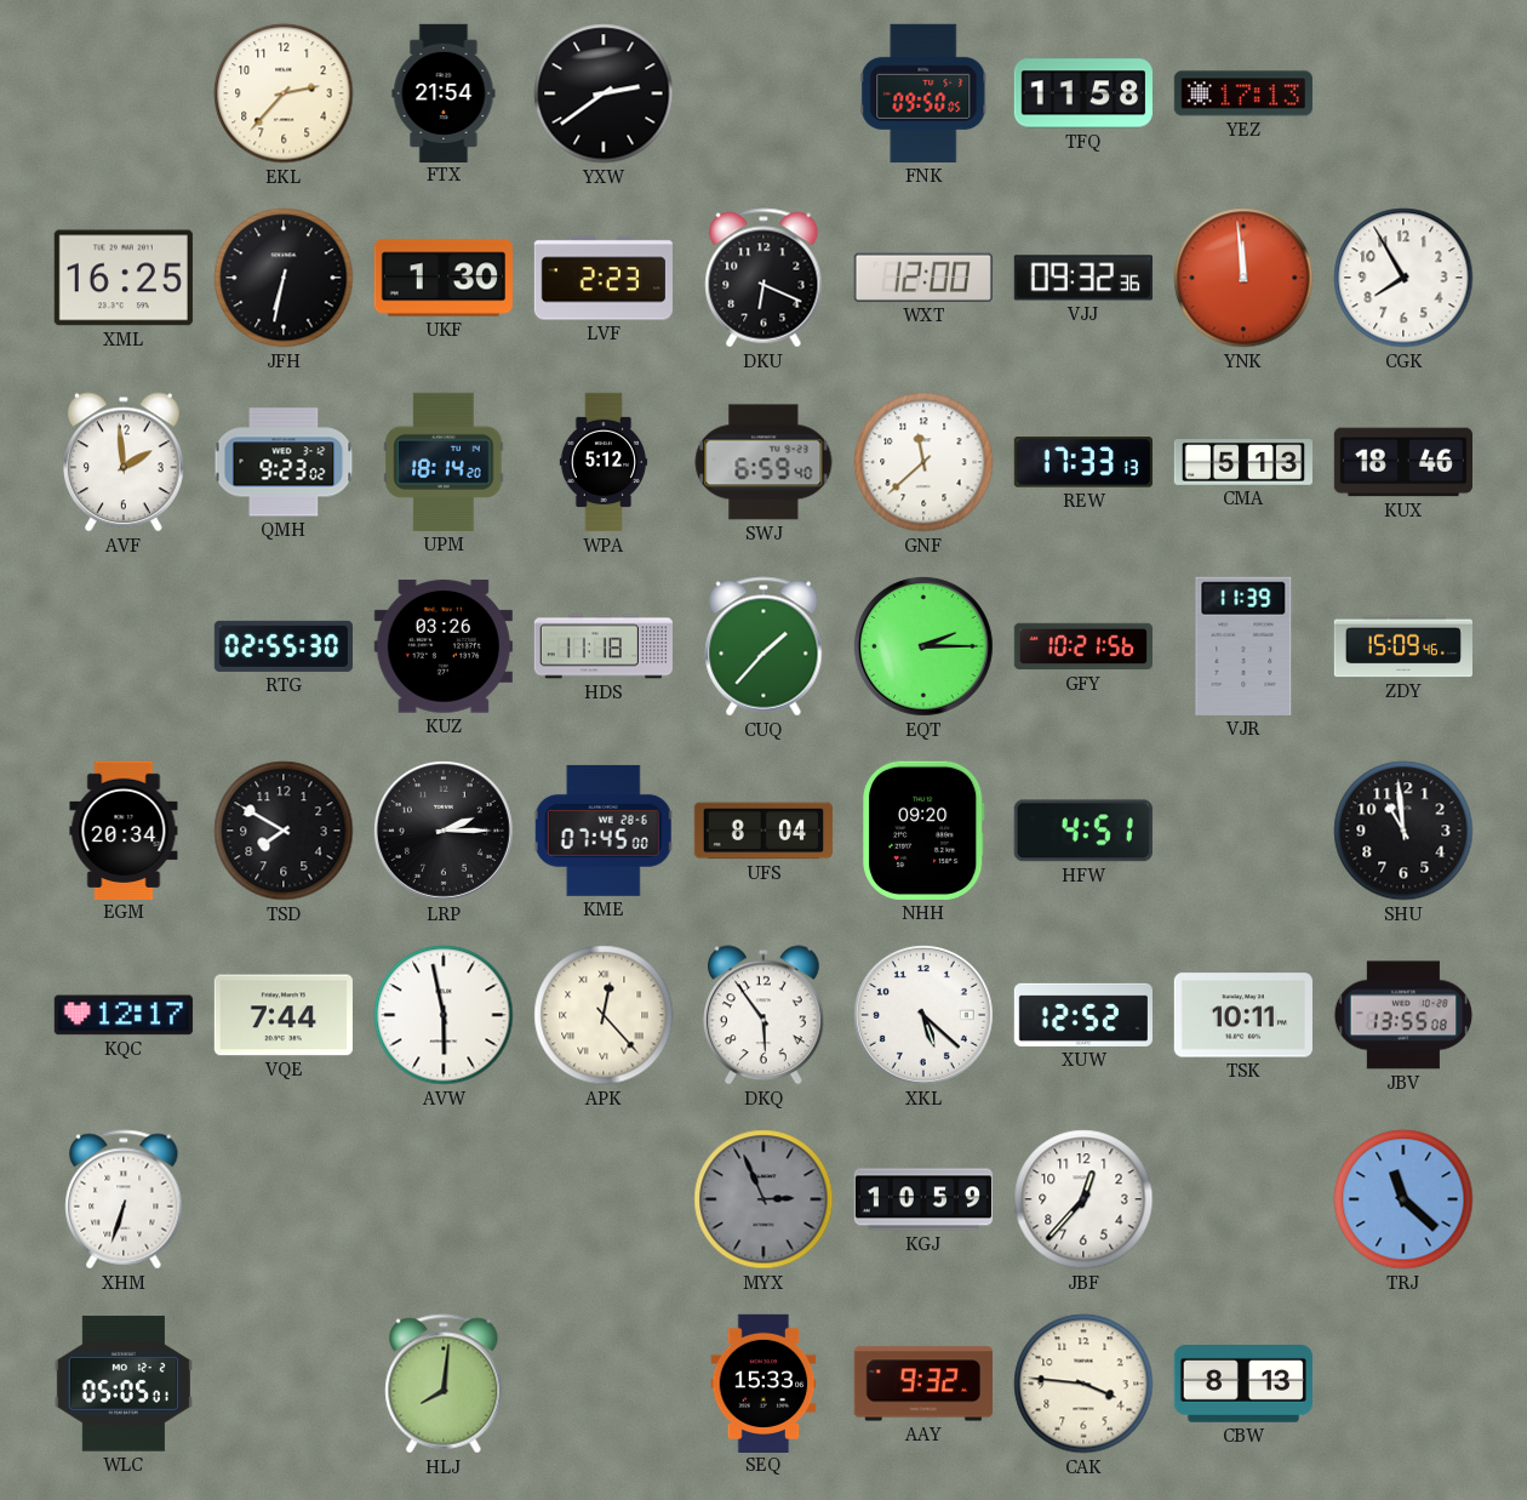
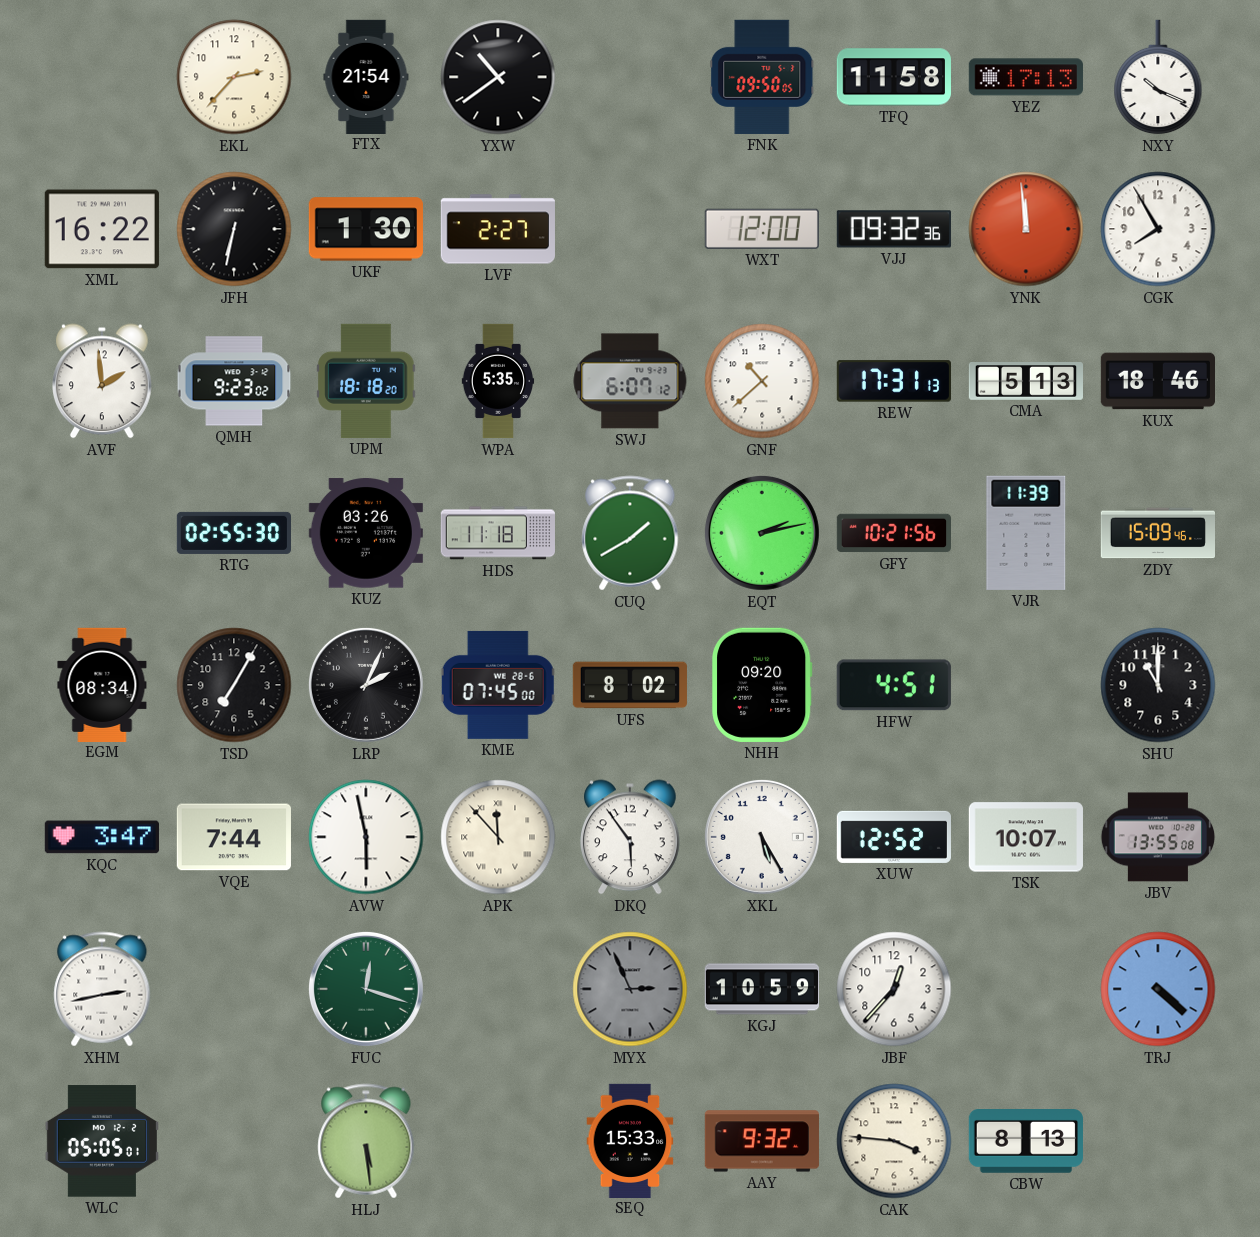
YXW: 2:39 -> 10:39 (498, 77)
NXY: none -> 10:19 (1158, 77)
XML: 16:25 -> 16:22 (102, 229)
LVF: 2:23 -> 2:27 (498, 229)
DKU: 6:19 -> none (763, 278)
UPM: 18:14 -> 18:18 (366, 381)
WPA: 5:12 -> 5:35 (498, 381)
SWJ: 6:59 -> 6:07 (630, 381)
GNF: 11:38 -> 10:38 (762, 381)
REW: 17:33 -> 17:31 (894, 381)
CUQ: 1:37 -> 1:40 (630, 533)
EQT: 2:15 -> 2:13 (762, 533)
EGM: 20:34 -> 08:34 (102, 684)
TSD: 7:50 -> 7:05 (234, 685)
LRP: 2:15 -> 2:04 (366, 685)
UFS: 8:04 -> 8:02 (630, 685)
SHU: 10:59 -> 11:00 (1158, 685)
KQC: 12:17 -> 3:47 (102, 837)
APK: 12:23 -> 11:53 (498, 837)
XKL: 5:22 -> 5:25 (762, 837)
TSK: 10:11 -> 10:07 (1026, 837)
XHM: 6:33 -> 2:43 (102, 989)
FUC: none -> 12:18 (366, 989)
TRJ: 11:22 -> 4:22 (1158, 989)
HLJ: 8:01 -> 5:29 (366, 1141)
